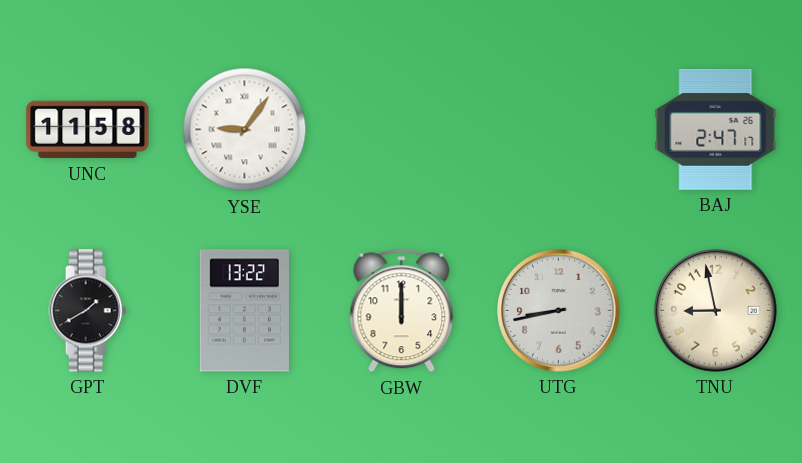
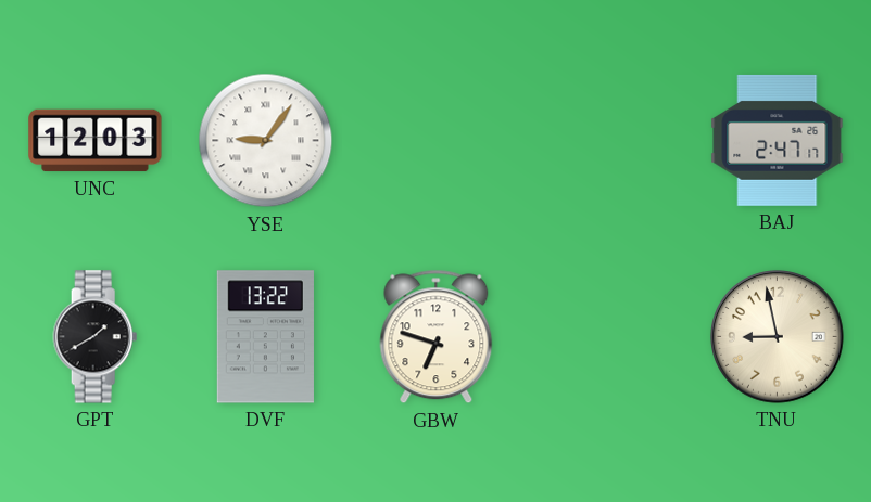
UNC: 11:58 -> 12:03 (96, 141)
GBW: 12:00 -> 6:48 (437, 337)
UTG: 8:43 -> none (559, 311)
